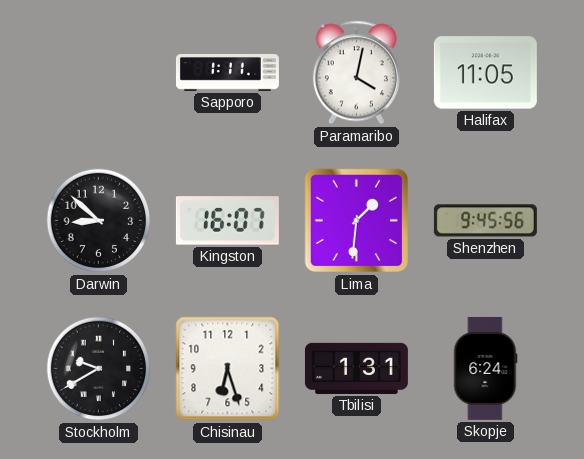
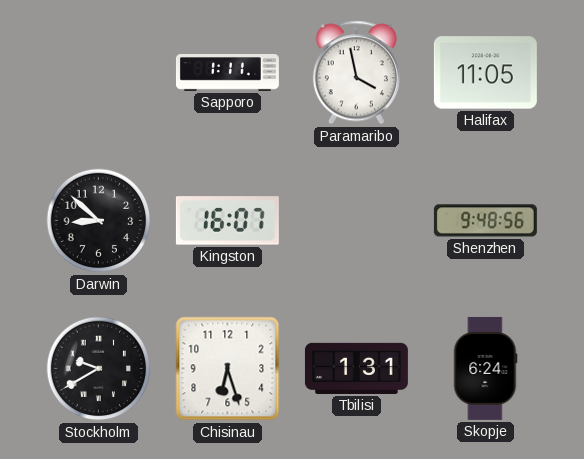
Paramaribo: 4:02 -> 3:58 (356, 73)
Lima: 1:31 -> none (357, 221)
Shenzhen: 9:45 -> 9:48 (485, 221)
